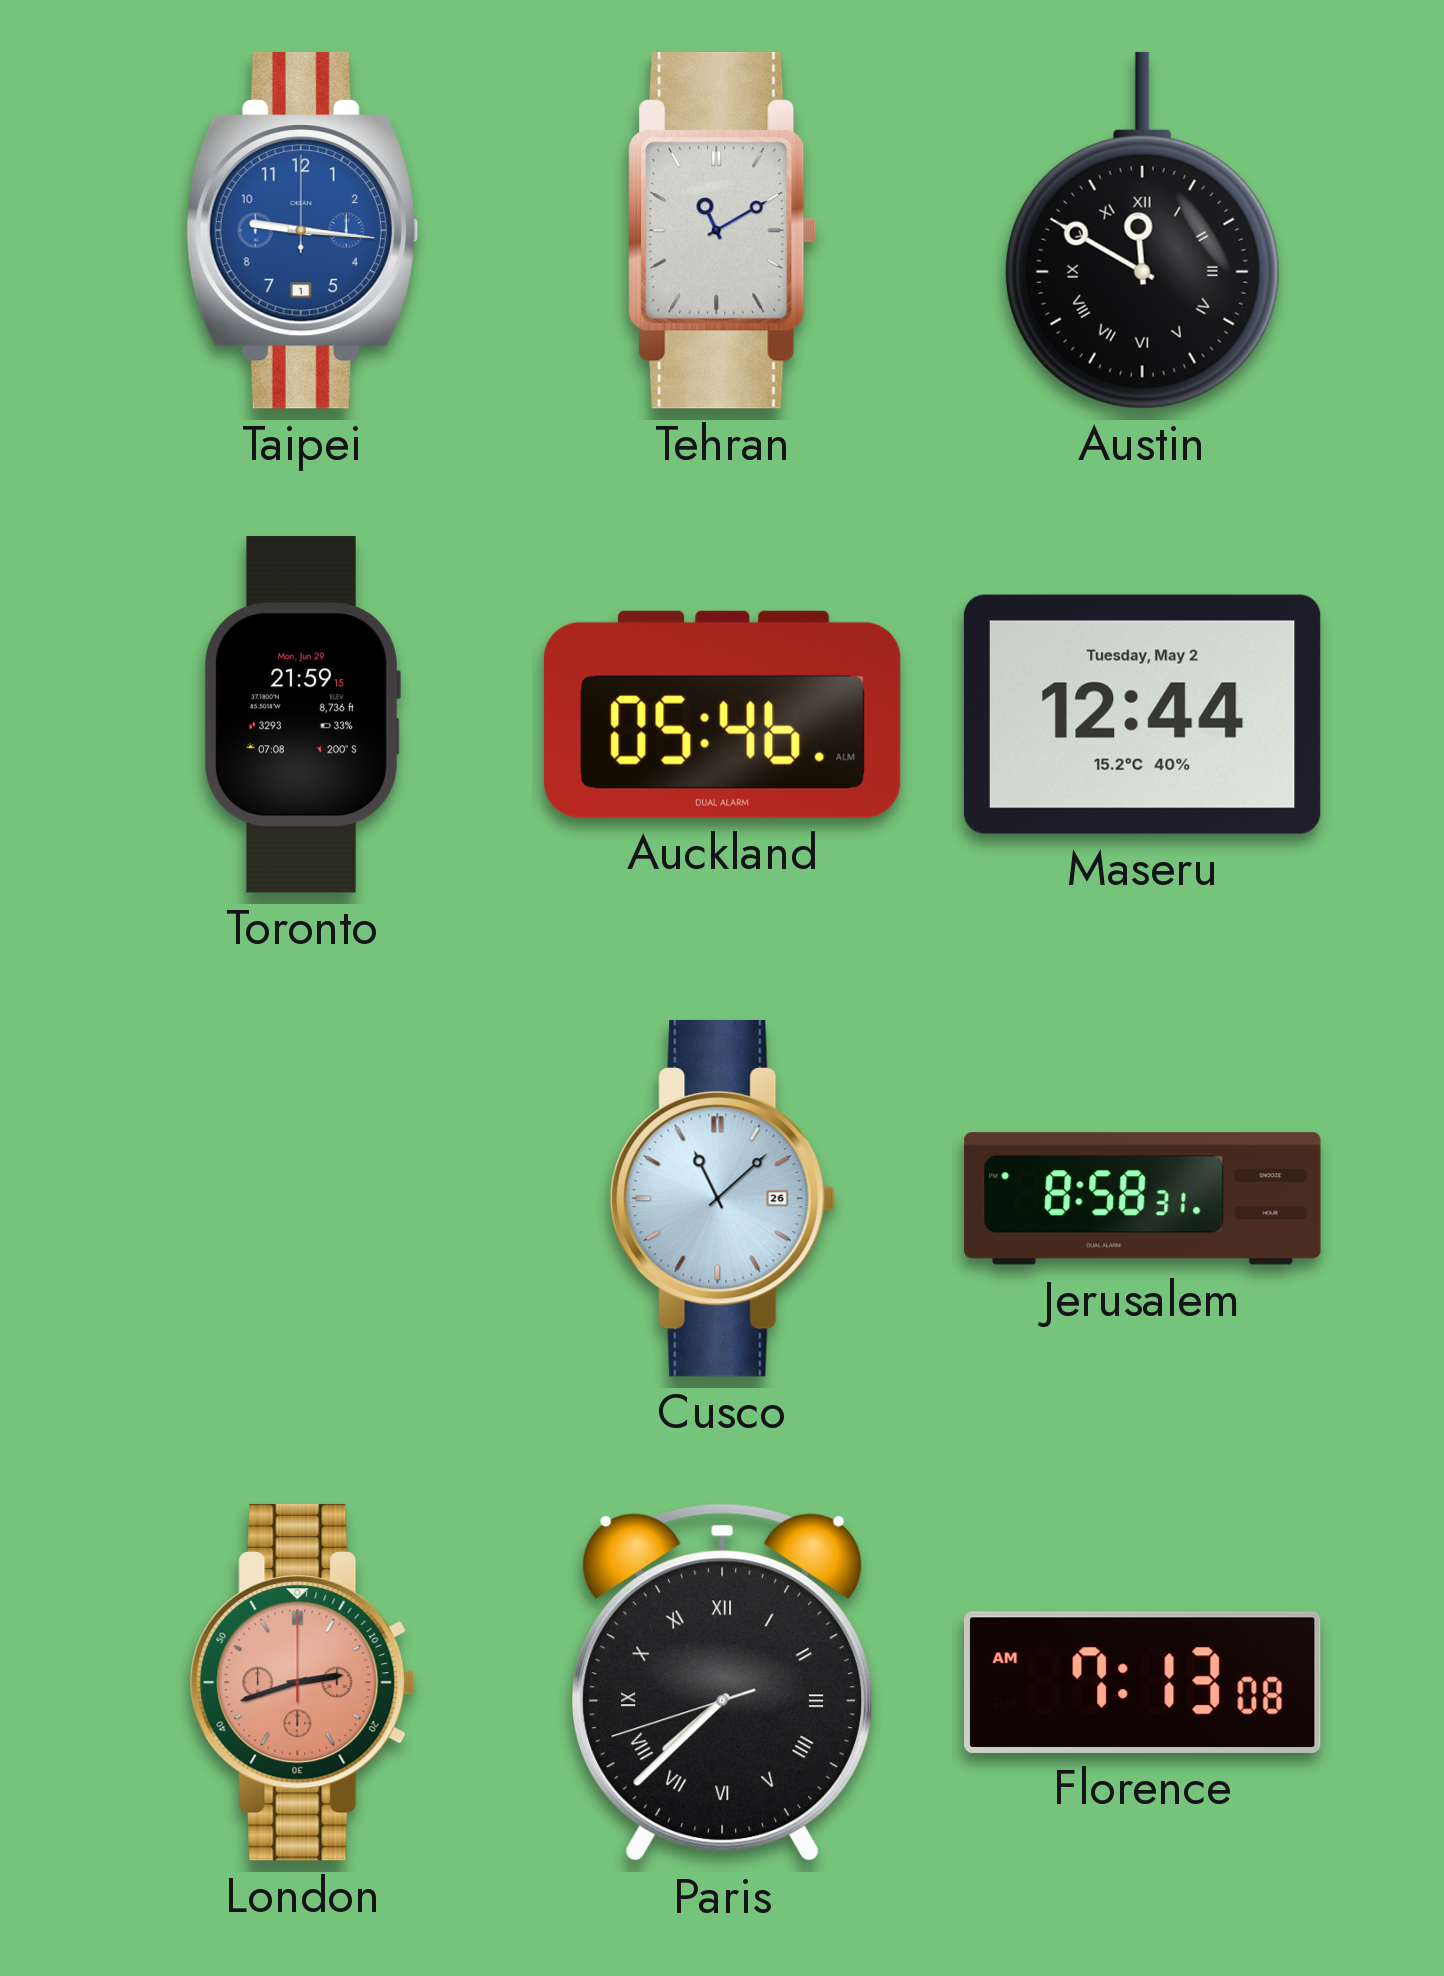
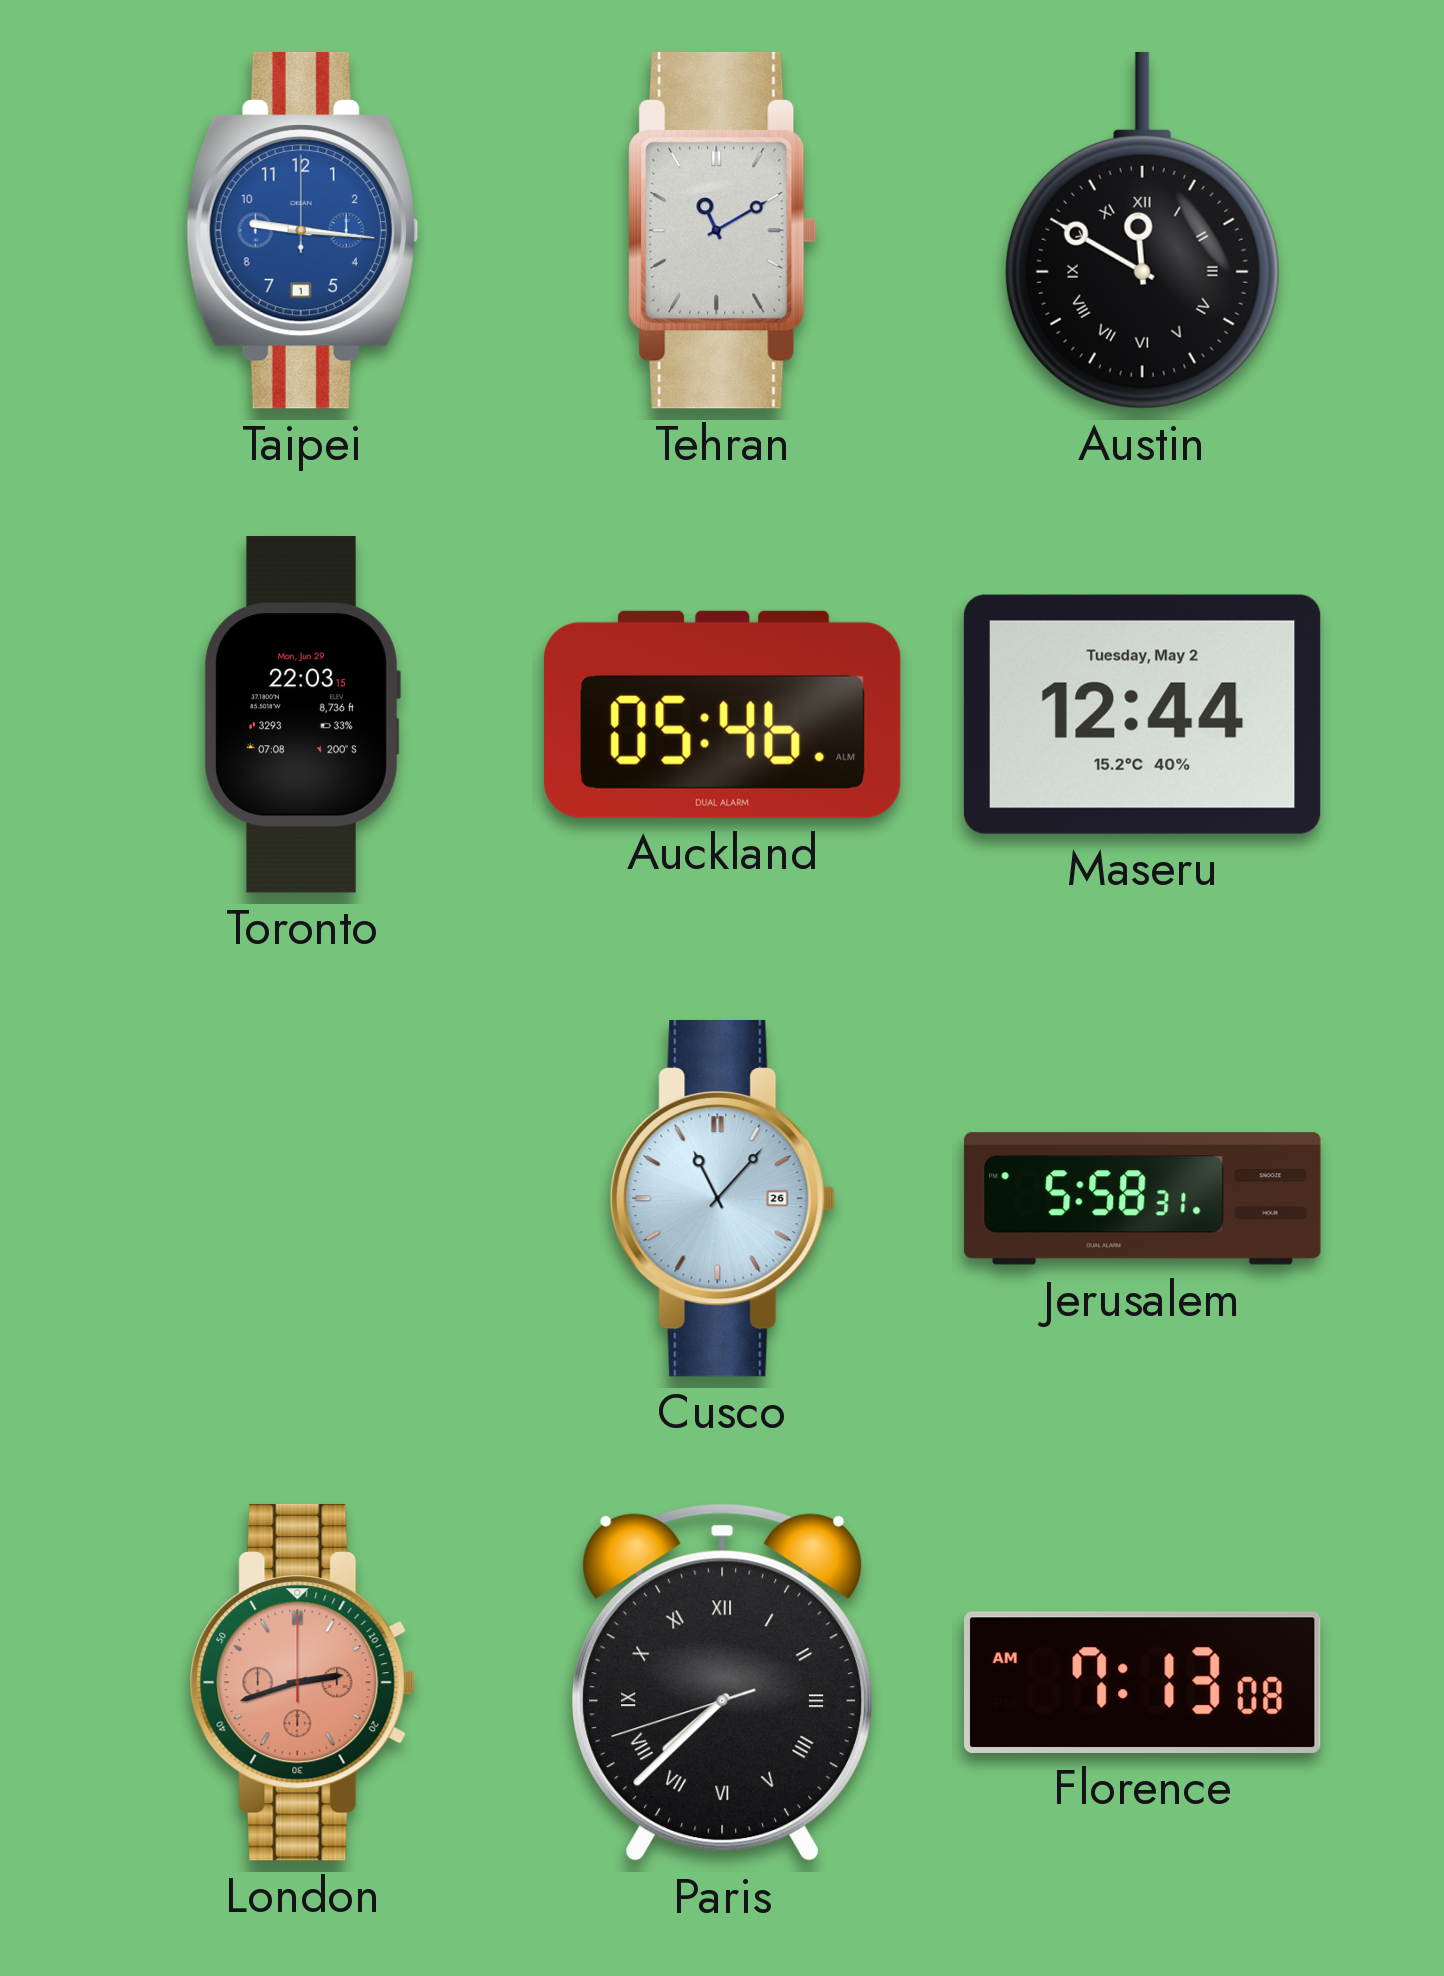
Toronto: 21:59 -> 22:03 (302, 715)
Cusco: 11:08 -> 11:07 (722, 1198)
Jerusalem: 8:58 -> 5:58 (1143, 1199)
